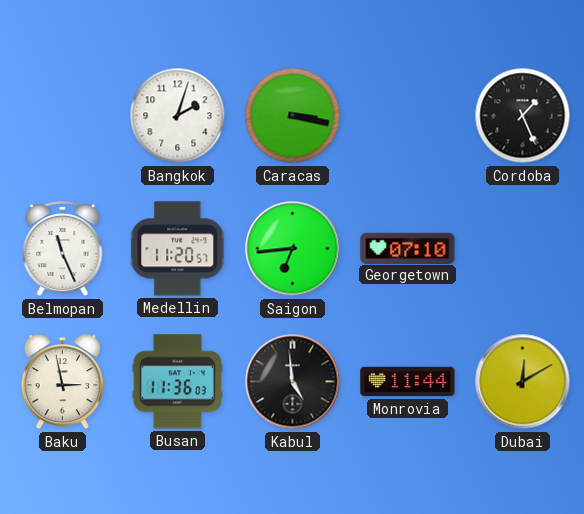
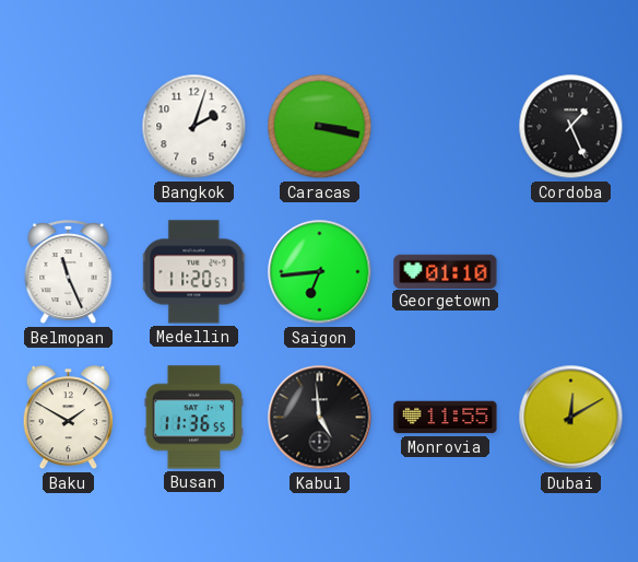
Georgetown: 07:10 -> 01:10 (446, 271)
Baku: 2:58 -> 1:50 (69, 419)
Busan: 11:36:03 -> 11:36:55 (193, 418)
Monrovia: 11:44 -> 11:55 (446, 418)
